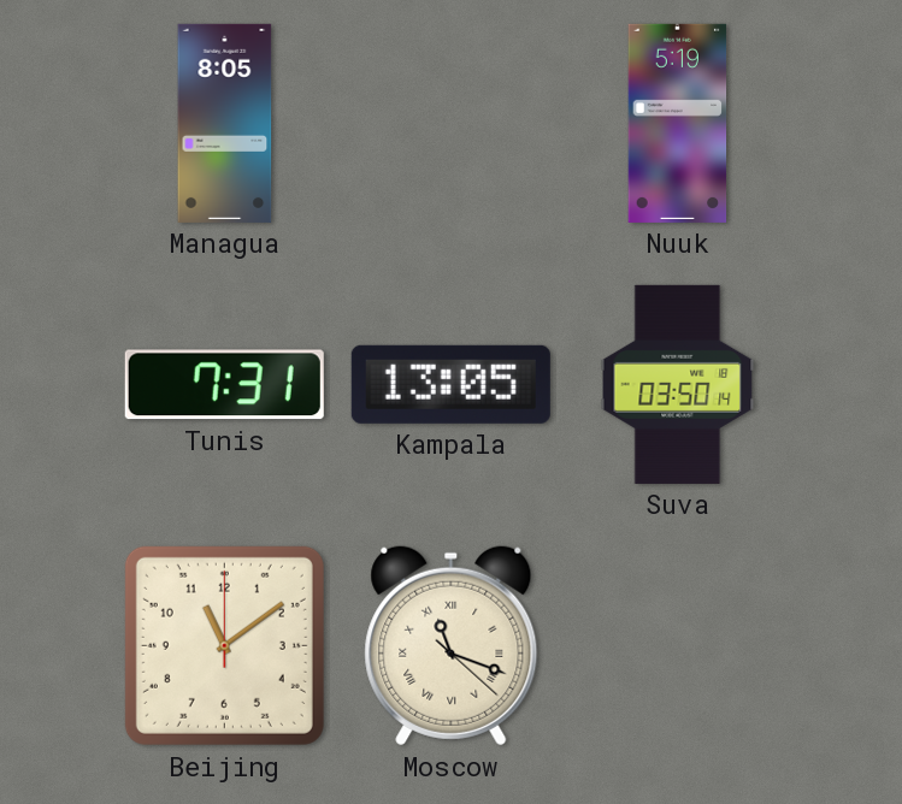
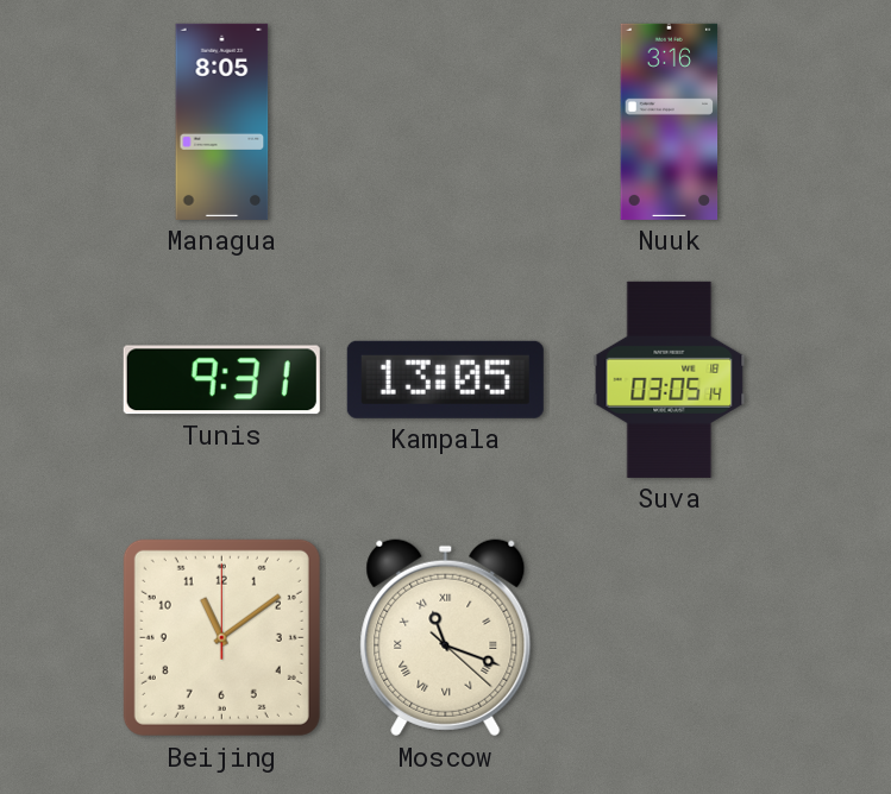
Nuuk: 5:19 -> 3:16 (670, 121)
Tunis: 7:31 -> 9:31 (221, 380)
Suva: 03:50 -> 03:05 (670, 379)
